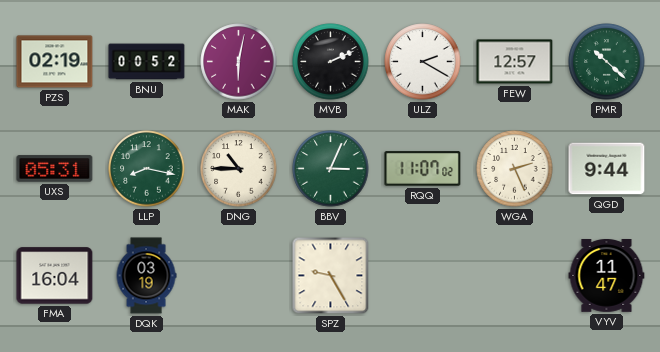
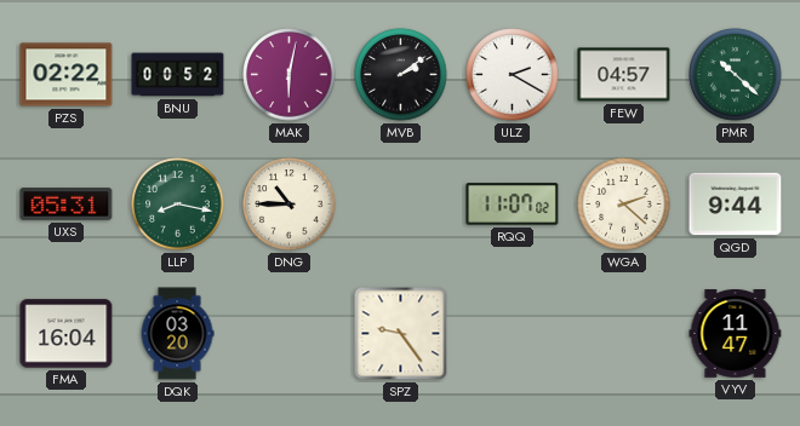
PZS: 02:19 -> 02:22 (67, 75)
MVB: 2:11 -> 2:09 (401, 75)
FEW: 12:57 -> 04:57 (624, 75)
BBV: 3:04 -> none (331, 169)
WGA: 2:26 -> 2:22 (624, 205)
DQK: 03:19 -> 03:20 (177, 334)
SPZ: 9:25 -> 9:24 (401, 334)
